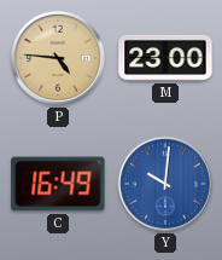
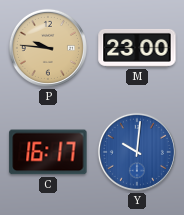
P: 4:46 -> 9:46 (48, 48)
C: 16:49 -> 16:17 (48, 152)
